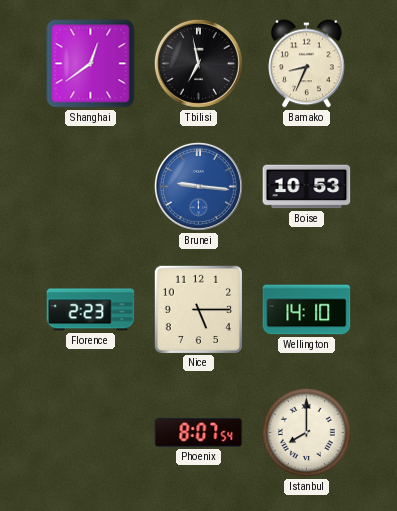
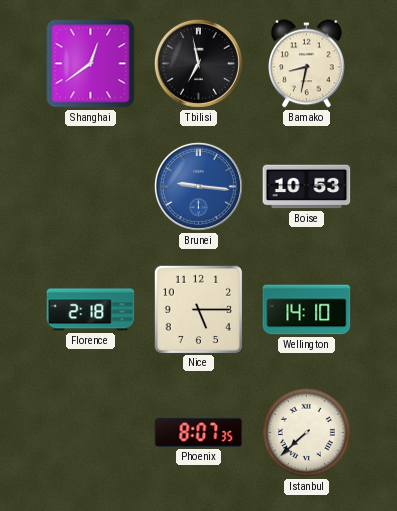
Bamako: 8:34 -> 8:32 (307, 64)
Florence: 2:23 -> 2:18 (91, 310)
Phoenix: 8:07:54 -> 8:07:35 (199, 433)
Istanbul: 8:00 -> 7:38 (306, 432)
